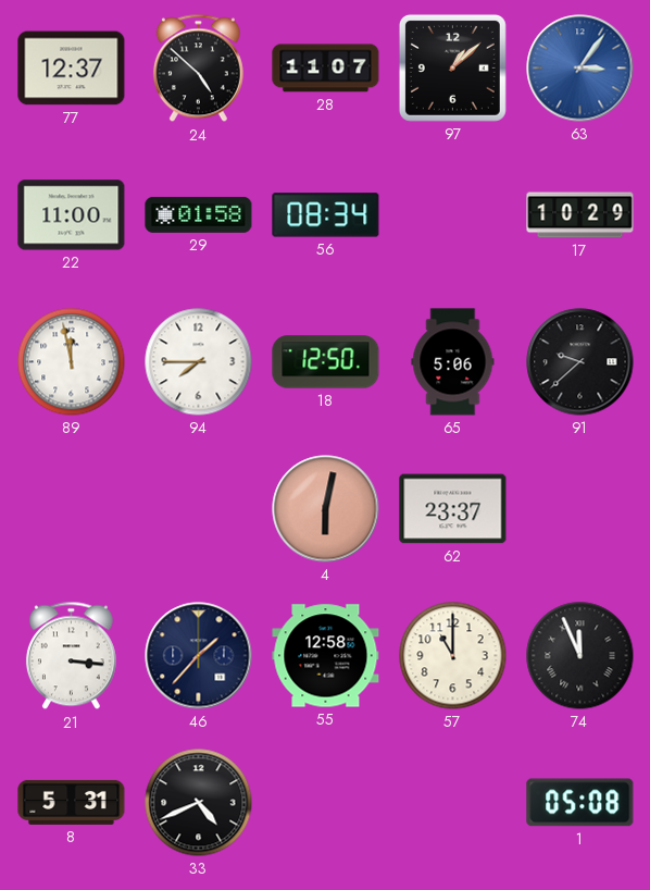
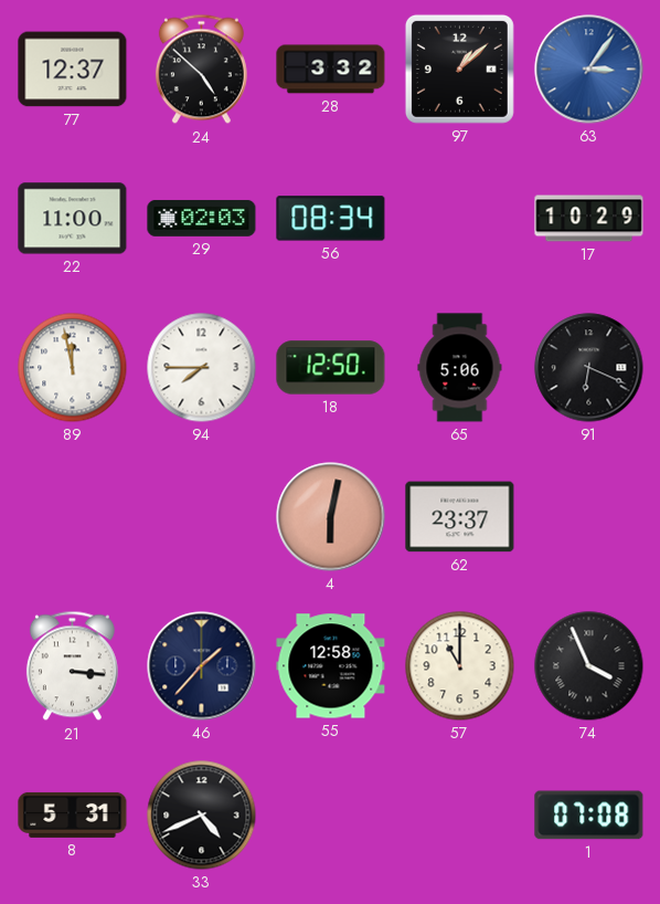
28: 11:07 -> 3:32 (331, 70)
29: 01:58 -> 02:03 (202, 219)
91: 9:38 -> 6:19 (589, 368)
74: 11:56 -> 3:56 (589, 666)
1: 05:08 -> 07:08 (589, 816)
